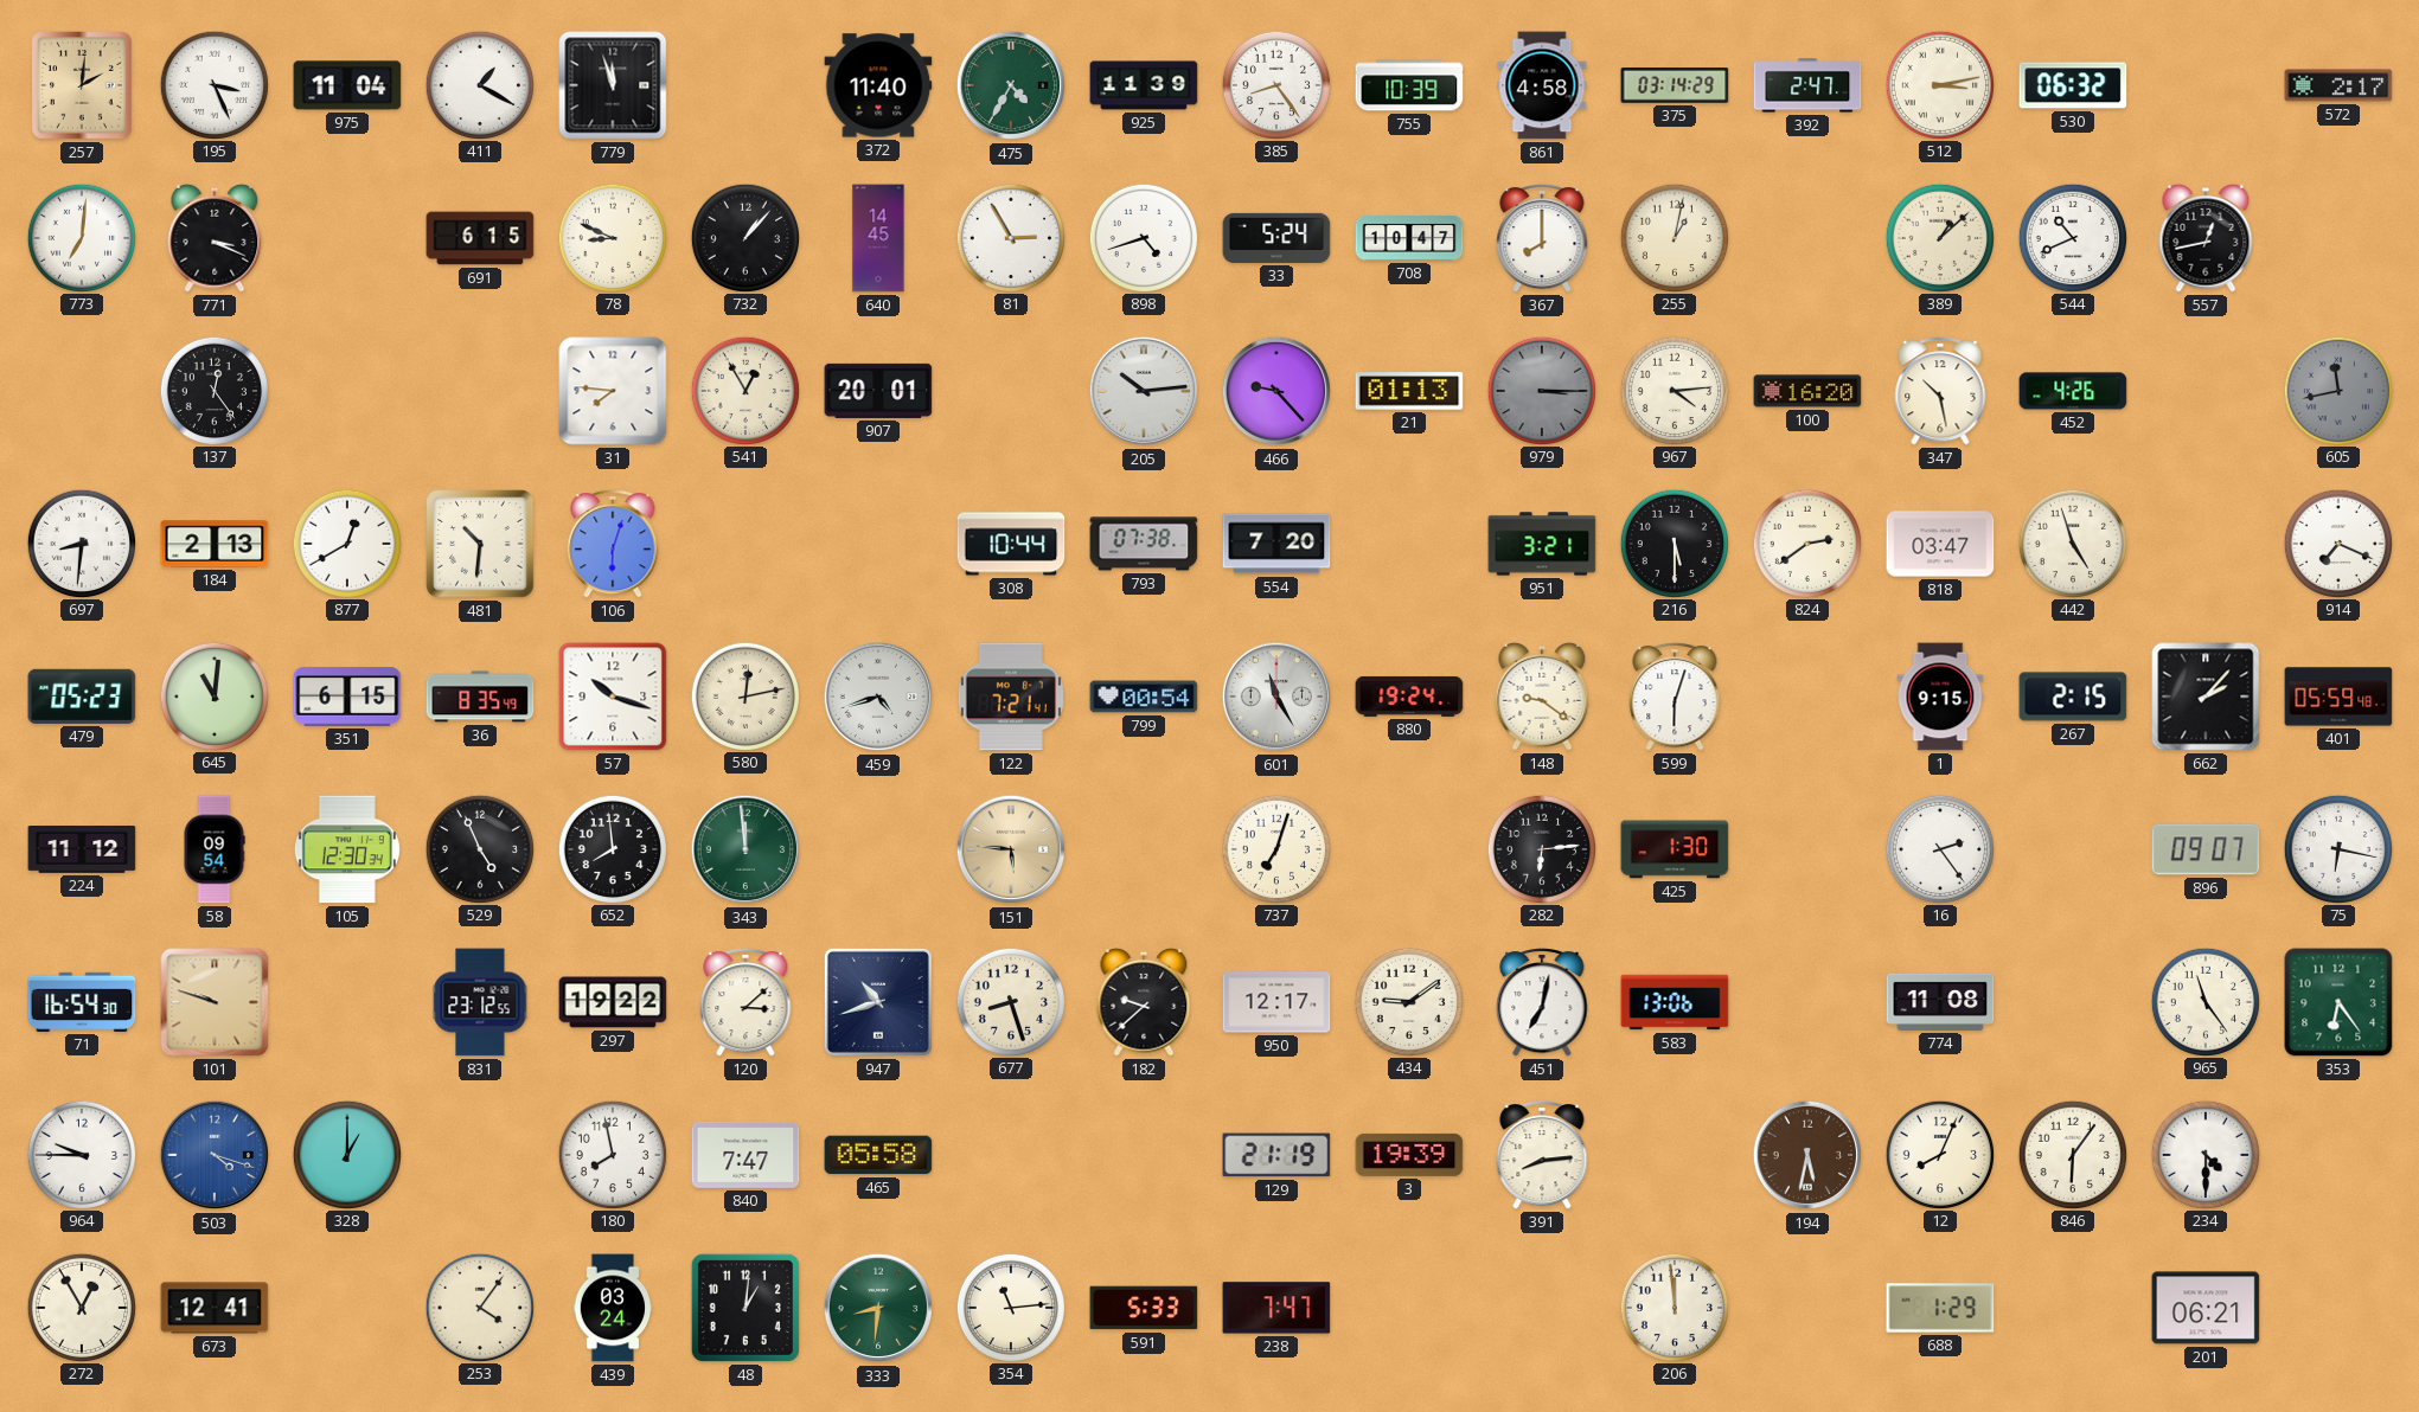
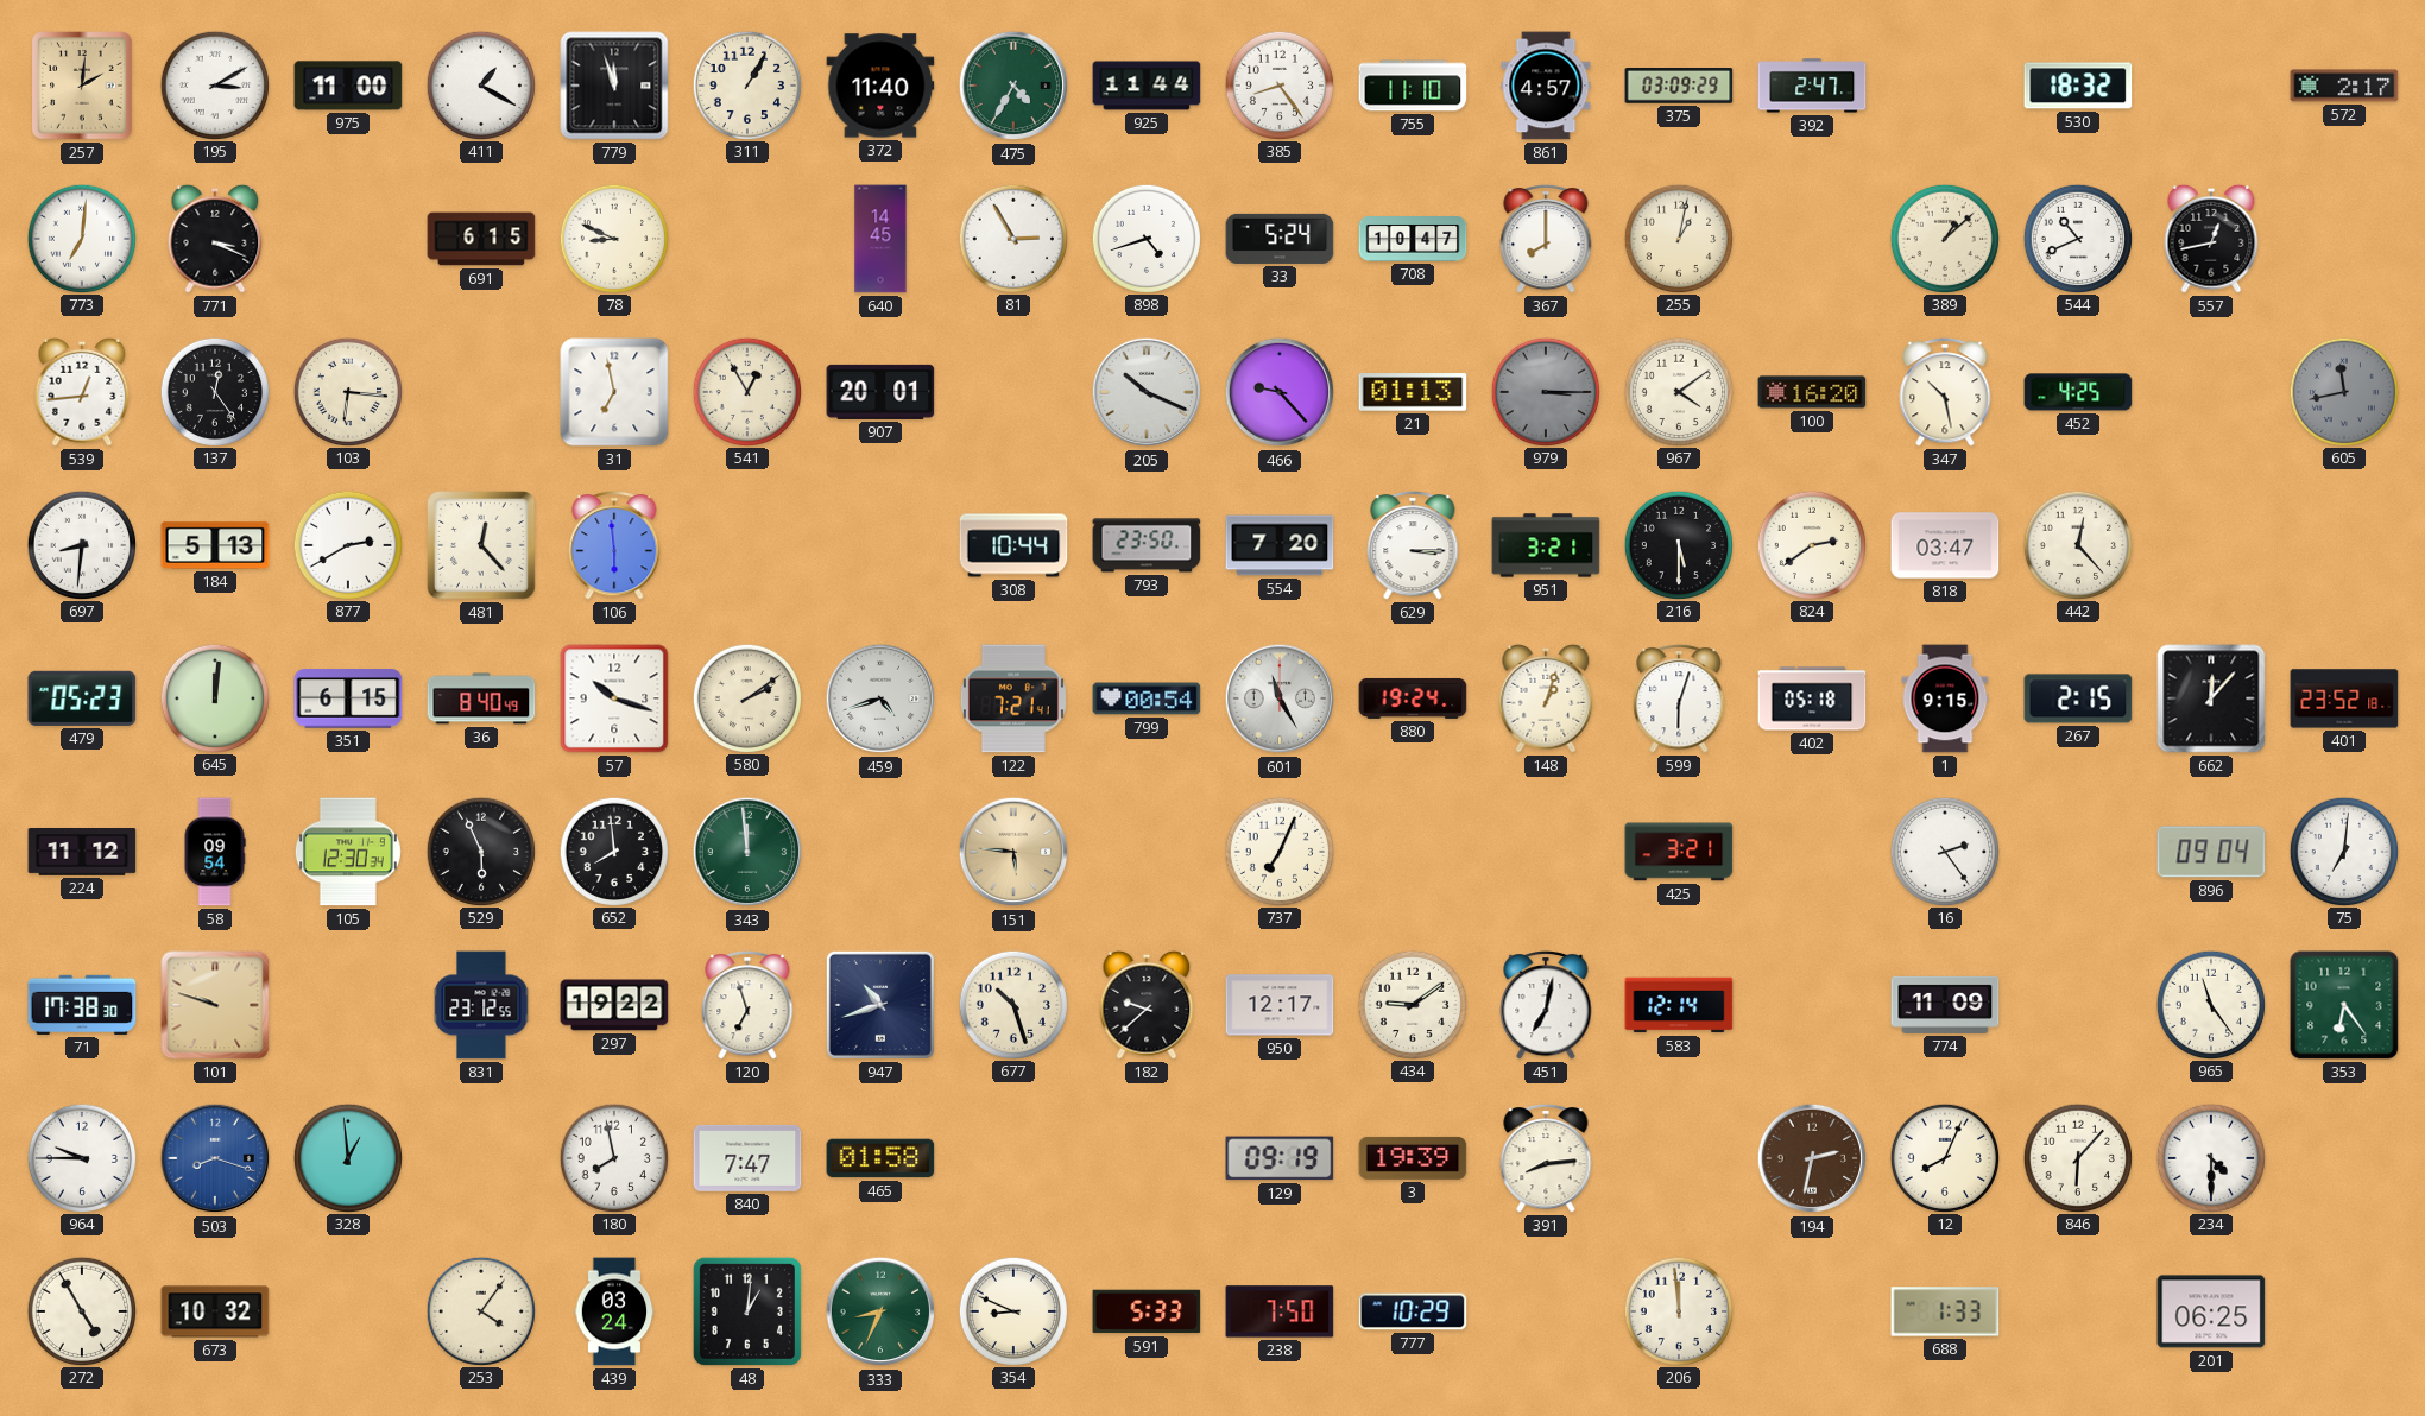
195: 3:26 -> 3:10 (214, 84)
975: 11:04 -> 11:00 (348, 86)
311: none -> 1:05 (746, 84)
925: 11:39 -> 11:44 (1147, 86)
755: 10:39 -> 11:10 (1413, 86)
861: 4:58 -> 4:57 (1546, 86)
375: 03:14 -> 03:09 (1679, 86)
512: 3:13 -> none (1939, 84)
530: 06:32 -> 18:32 (2078, 86)
732: 1:07 -> none (744, 237)
539: none -> 12:44 (82, 392)
103: none -> 6:16 (347, 391)
31: 7:46 -> 6:58 (614, 392)
205: 10:14 -> 10:19 (1147, 392)
967: 4:14 -> 4:09 (1678, 391)
452: 4:26 -> 4:25 (2078, 392)
184: 2:13 -> 5:13 (215, 545)
877: 12:40 -> 2:40 (347, 544)
481: 10:31 -> 12:23 (481, 545)
106: 6:03 -> 5:59 (614, 546)
793: 07:38 -> 23:50 (1147, 545)
629: none -> 3:15 (1413, 546)
442: 4:57 -> 12:23 (2077, 544)
914: 7:19 -> none (2337, 543)
645: 11:01 -> 12:01 (214, 697)
36: 8:35 -> 8:40 (481, 698)
580: 12:13 -> 2:09 (746, 697)
148: 9:21 -> 1:03 (1546, 698)
402: none -> 05:18 (1812, 698)
662: 2:07 -> 12:07 (2211, 698)
401: 05:59 -> 23:52 (2344, 698)
529: 4:56 -> 5:56 (480, 851)
737: 7:03 -> 7:04 (1278, 851)
282: 6:14 -> none (1541, 848)
425: 1:30 -> 3:21 (1679, 852)
896: 09:07 -> 09:04 (2211, 852)
75: 6:17 -> 7:01 (2343, 851)
71: 16:54 -> 17:38 (82, 1005)
120: 3:08 -> 6:57 (747, 1006)
677: 8:27 -> 10:27 (1012, 1004)
583: 13:06 -> 12:14 (1679, 1005)
774: 11:08 -> 11:09 (1945, 1005)
503: 4:18 -> 8:18 (215, 1158)
328: 1:00 -> 12:59 (347, 1157)
465: 05:58 -> 01:58 (880, 1158)
129: 21:19 -> 09:19 (1280, 1158)
194: 5:32 -> 2:32 (1812, 1158)
846: 6:06 -> 6:07 (2077, 1157)
272: 12:55 -> 4:55 (81, 1310)
673: 12:41 -> 10:32 (215, 1311)
333: 8:31 -> 8:34 (880, 1311)
354: 11:14 -> 8:49 (1012, 1310)
238: 7:47 -> 7:50 (1280, 1311)
777: none -> 10:29 (1413, 1311)
688: 1:29 -> 1:33 (1945, 1311)
201: 06:21 -> 06:25 (2211, 1311)
